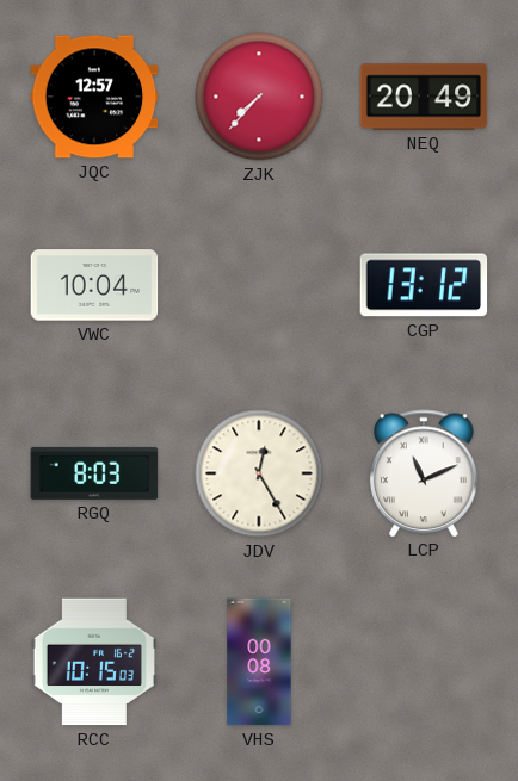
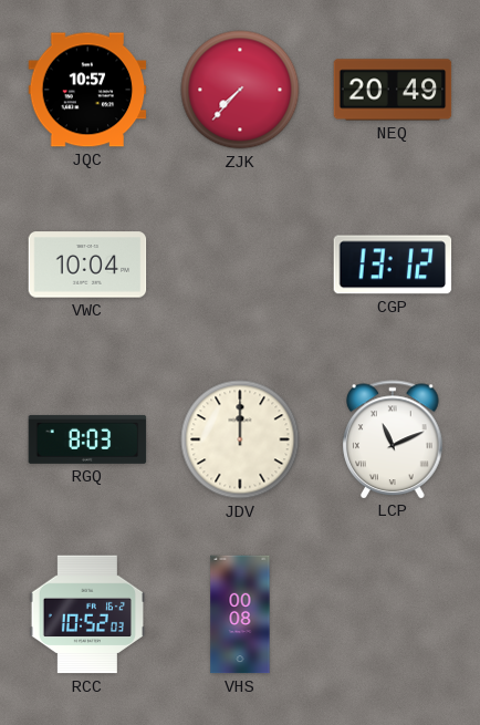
JQC: 12:57 -> 10:57 (87, 90)
JDV: 12:25 -> 12:00 (240, 439)
RCC: 10:15 -> 10:52 (86, 614)
